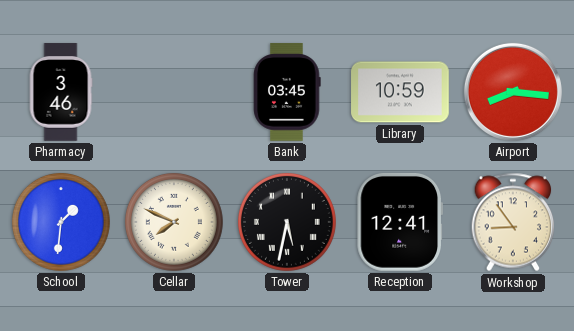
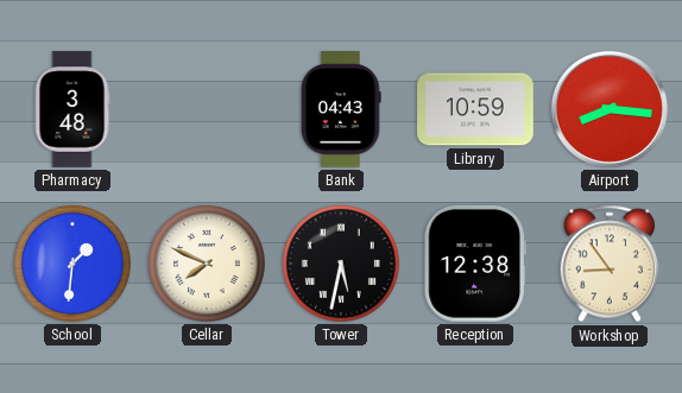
Pharmacy: 3:46 -> 3:48 (72, 109)
Bank: 03:45 -> 04:43 (341, 109)
Reception: 12:41 -> 12:38 (474, 265)
